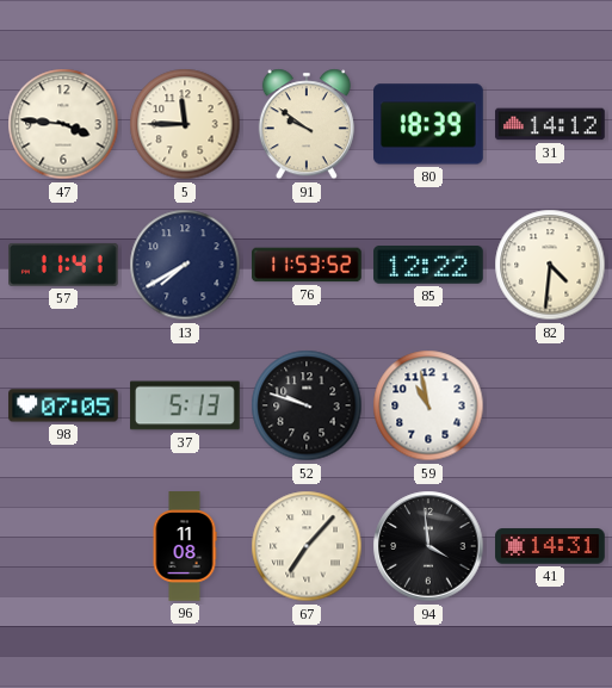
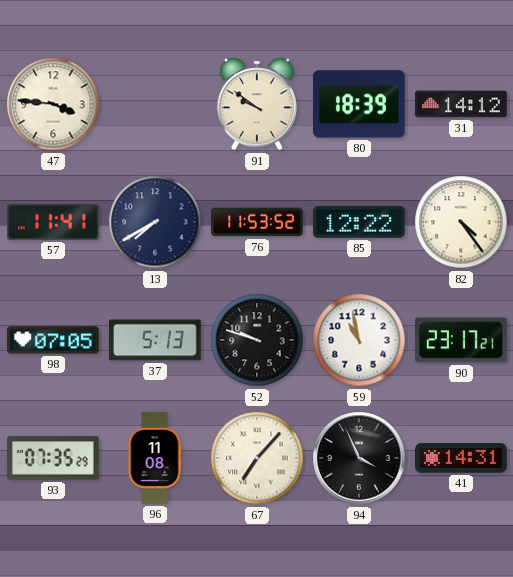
5: 11:45 -> none (185, 124)
82: 4:31 -> 4:24 (461, 222)
90: none -> 23:17 (461, 340)
93: none -> 07:35 (53, 458)
94: 3:59 -> 3:56 (359, 458)
